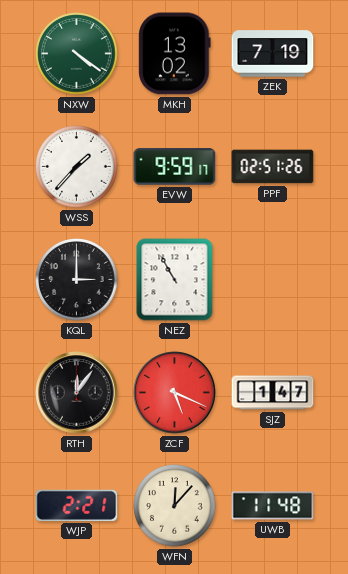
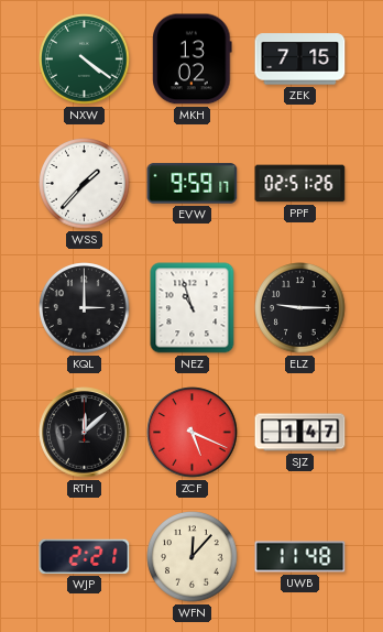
ZEK: 7:19 -> 7:15 (300, 59)
NEZ: 10:55 -> 10:57 (193, 308)
ELZ: none -> 9:15 (300, 308)
RTH: 12:06 -> 12:08 (85, 433)
